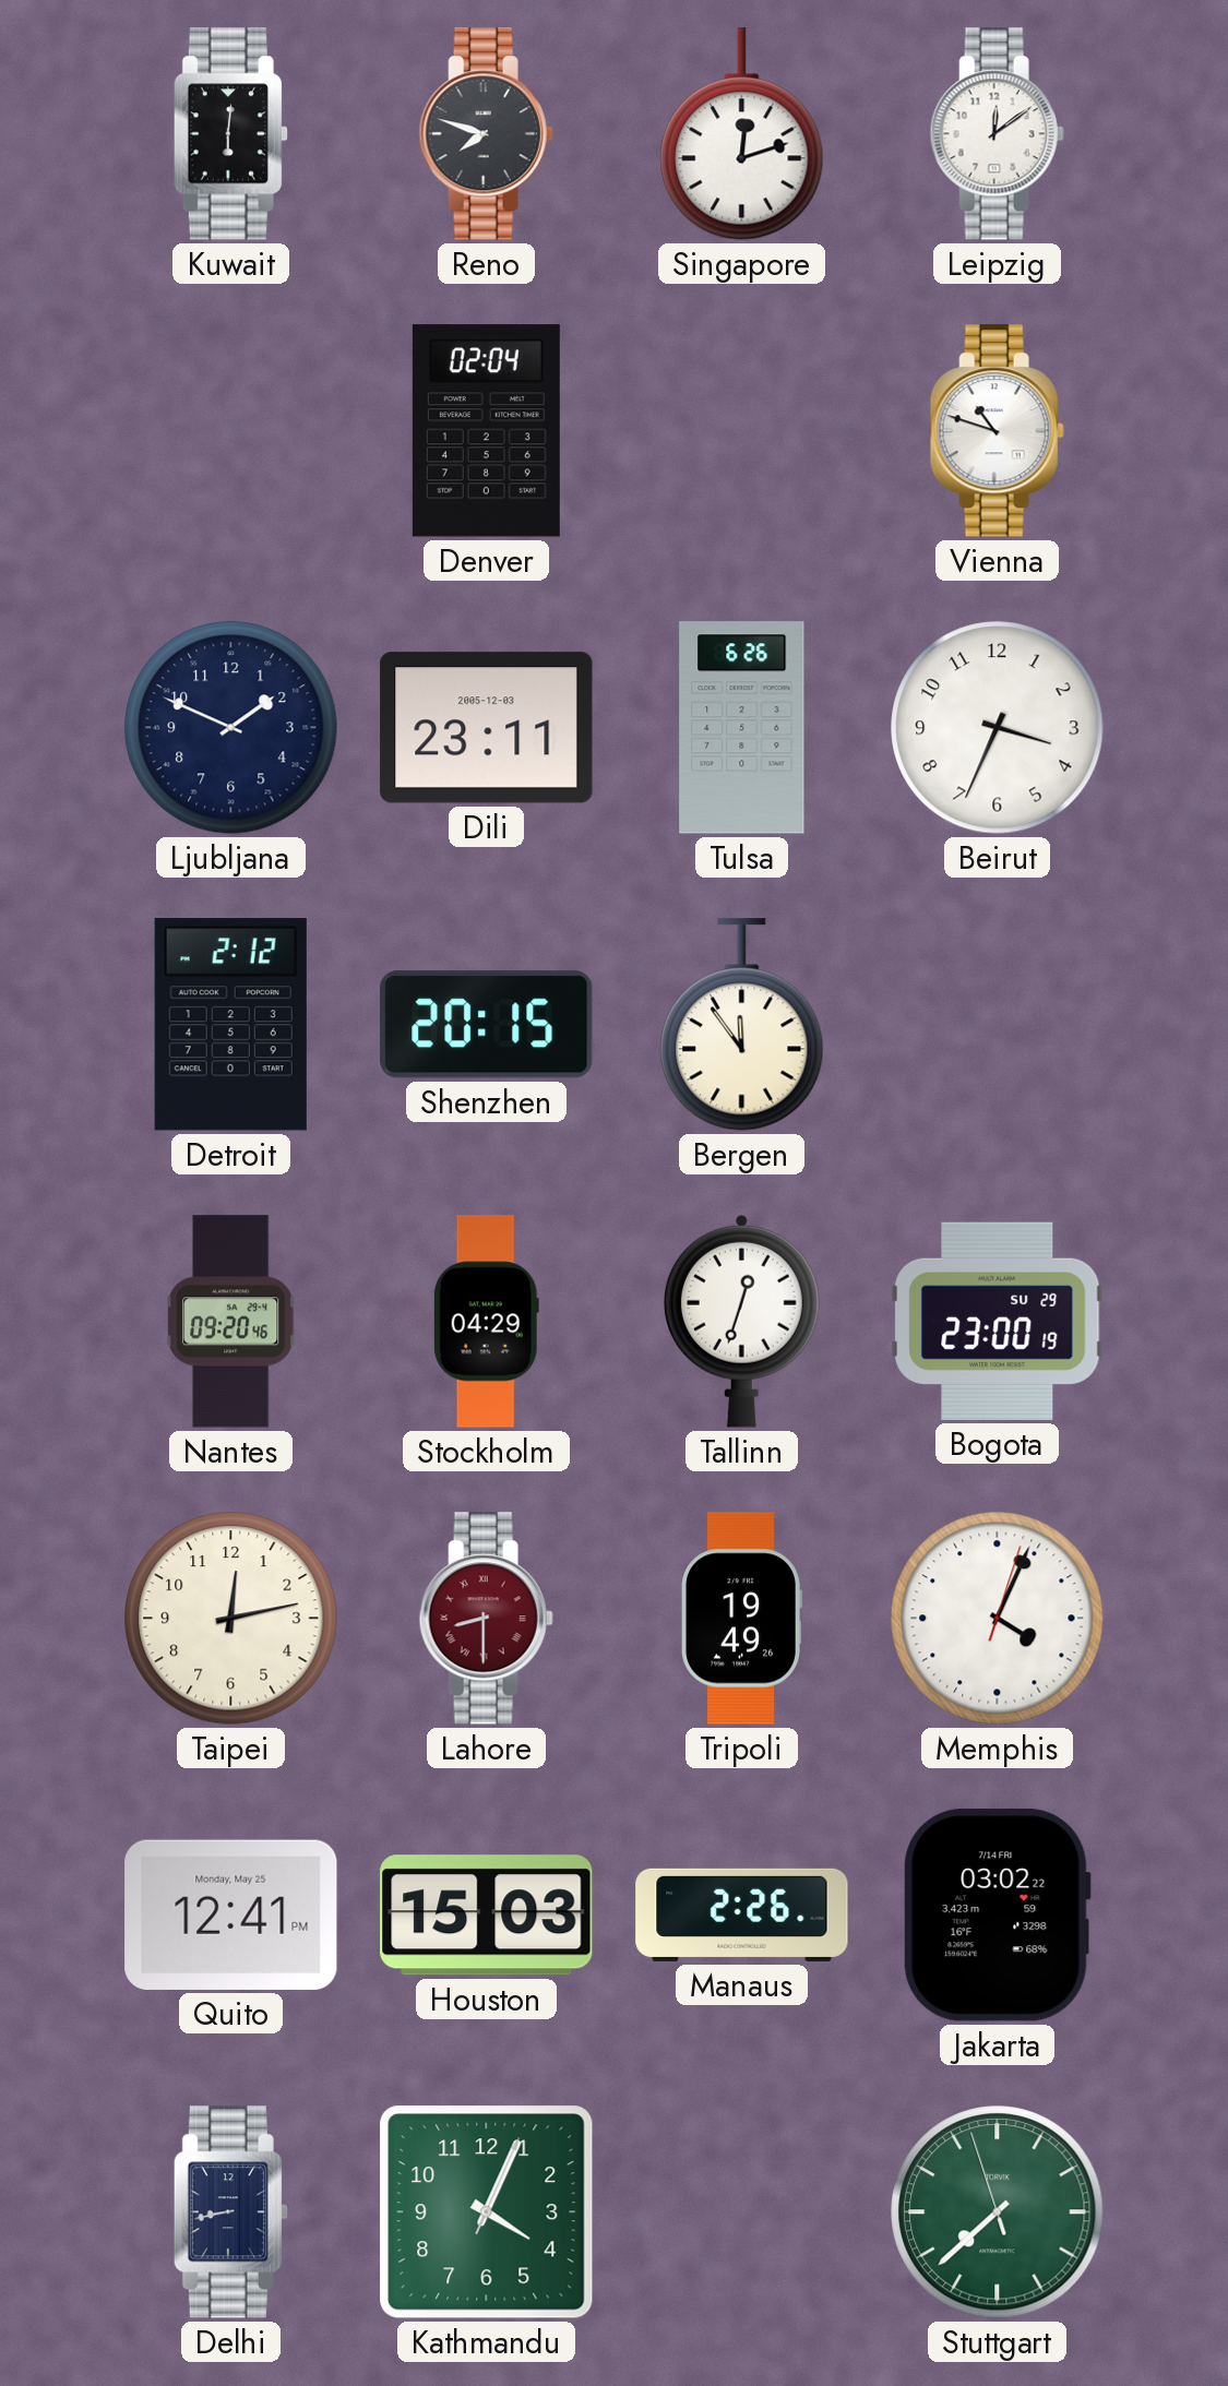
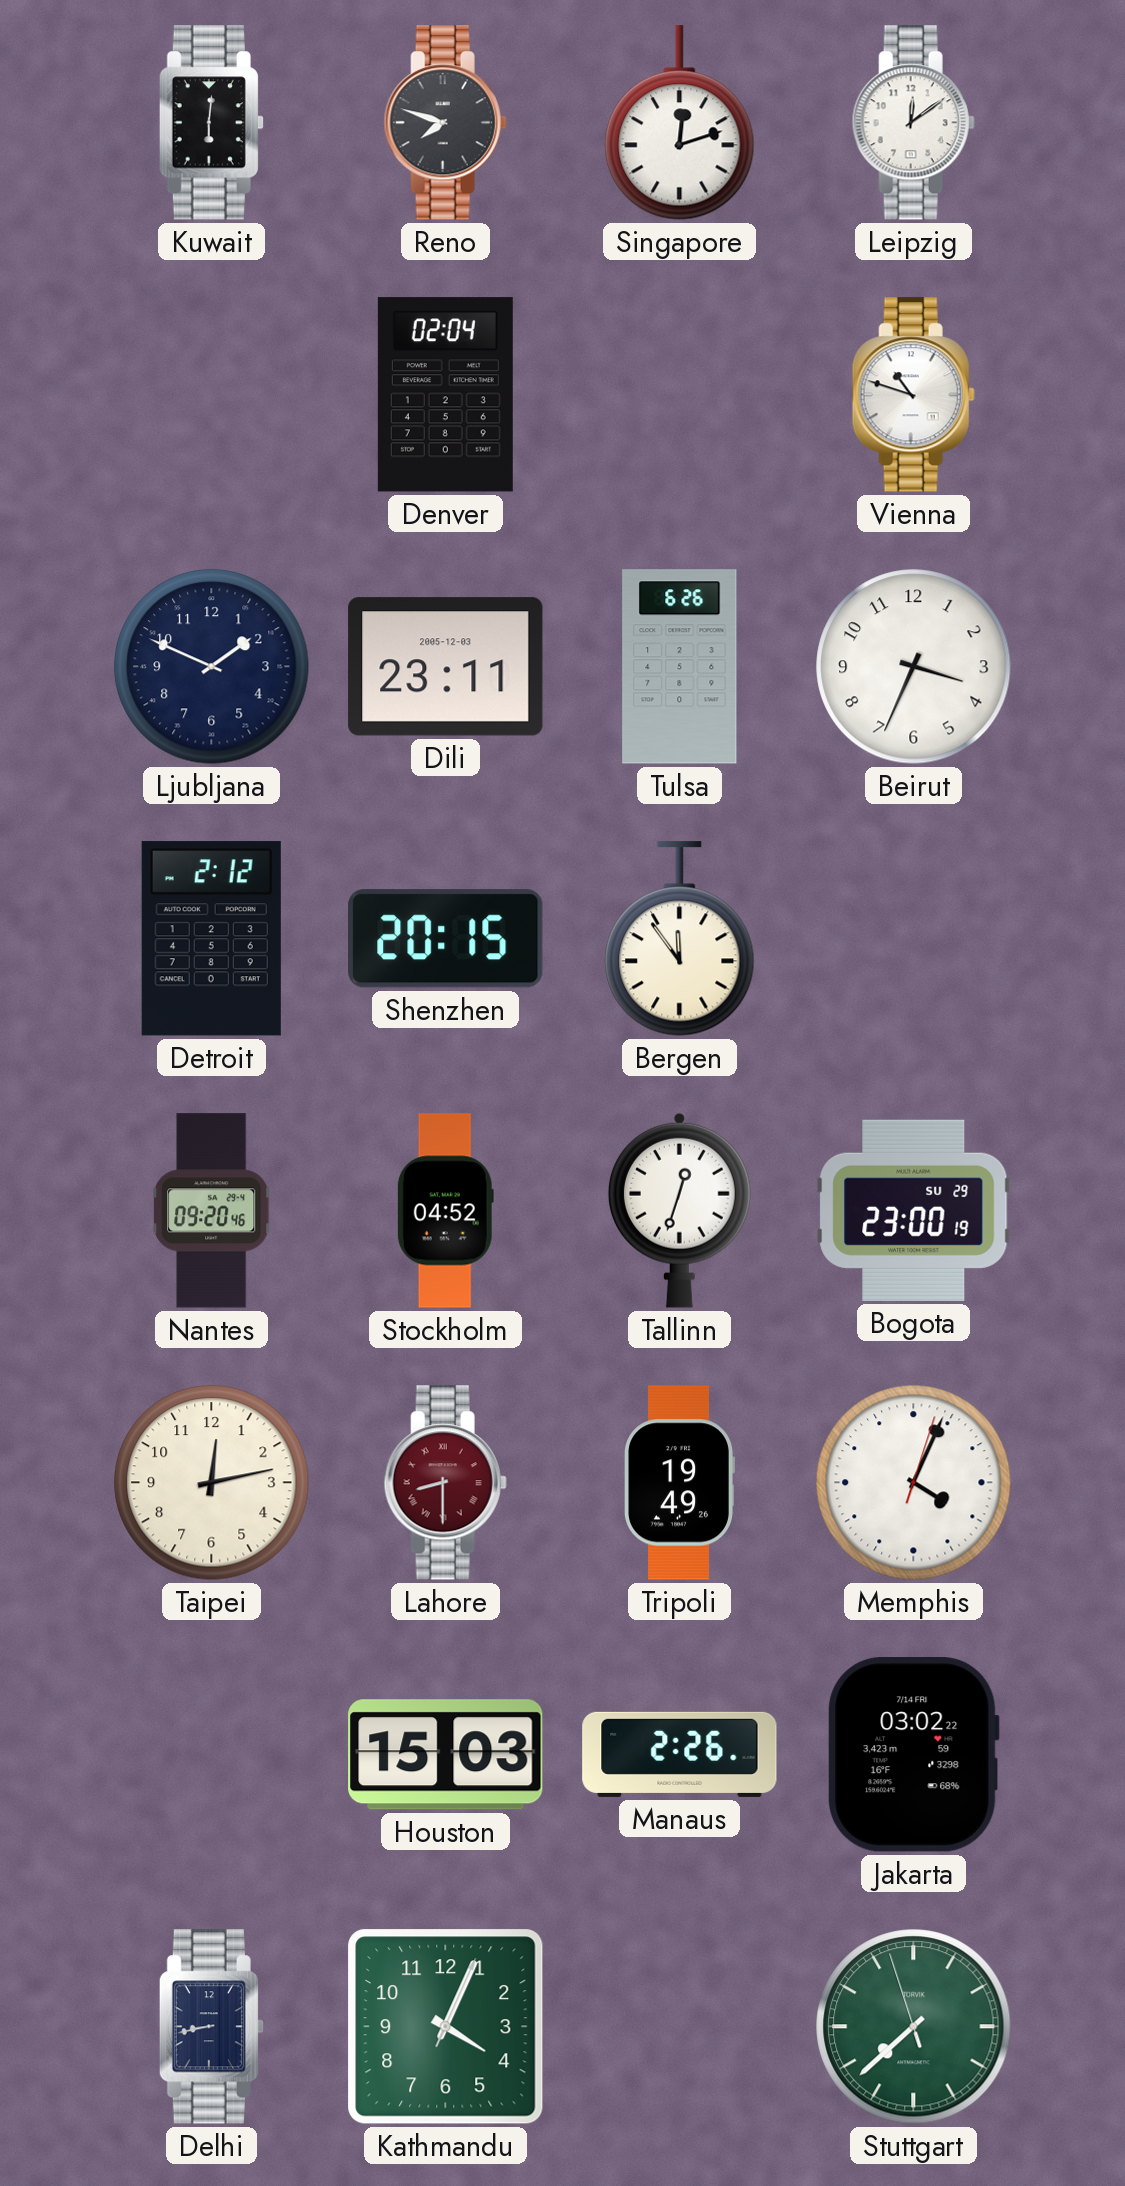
Stockholm: 04:29 -> 04:52 (445, 1211)
Quito: 12:41 -> none (231, 1914)
